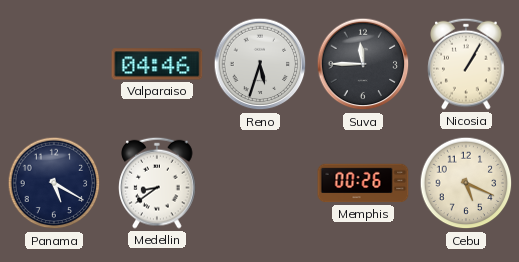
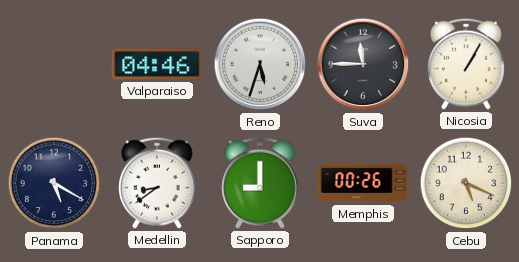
Sapporo: none -> 9:00 (260, 183)
